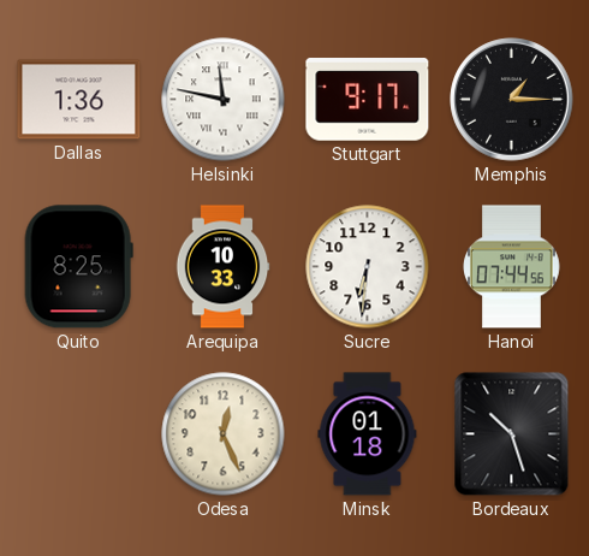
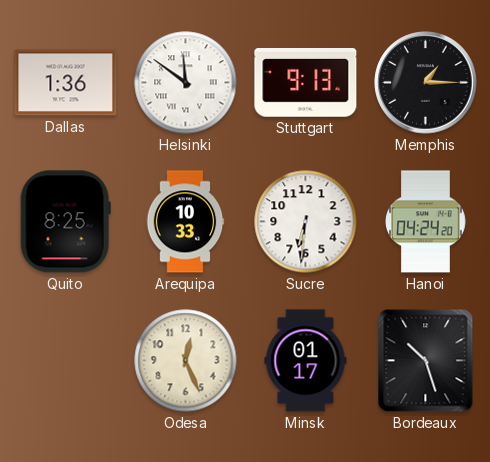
Helsinki: 11:47 -> 11:51 (186, 83)
Stuttgart: 9:17 -> 9:13 (306, 83)
Hanoi: 07:44 -> 04:24 (426, 222)
Minsk: 01:18 -> 01:17 (306, 361)
